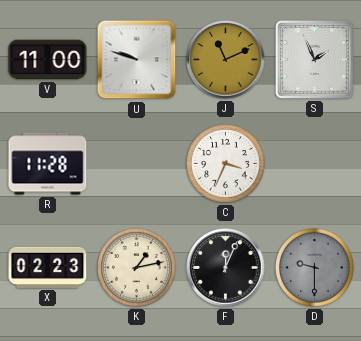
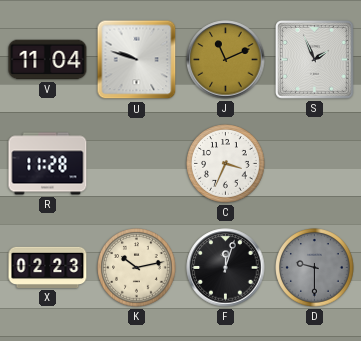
V: 11:00 -> 11:04 (48, 60)
K: 1:13 -> 10:13 (137, 268)
F: 12:04 -> 12:03 (226, 268)
